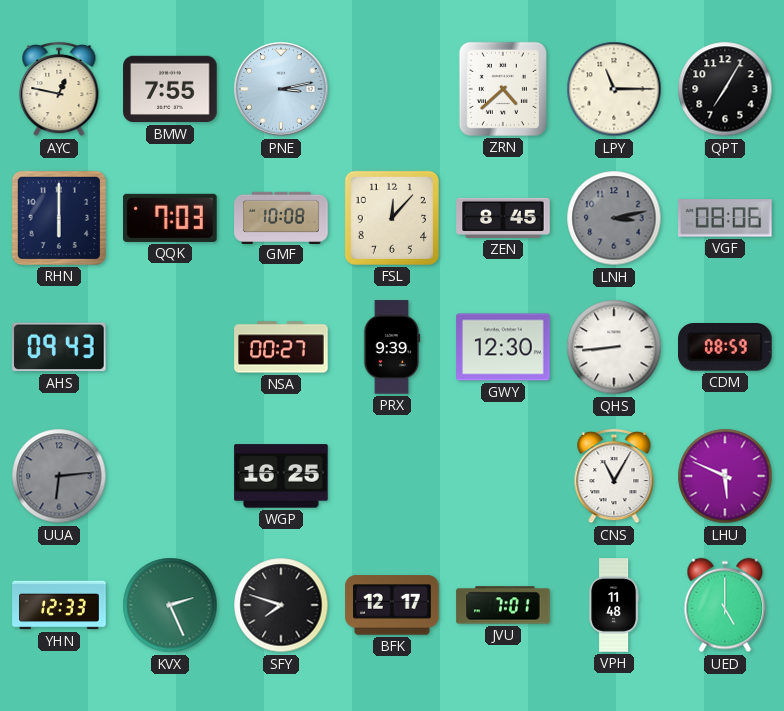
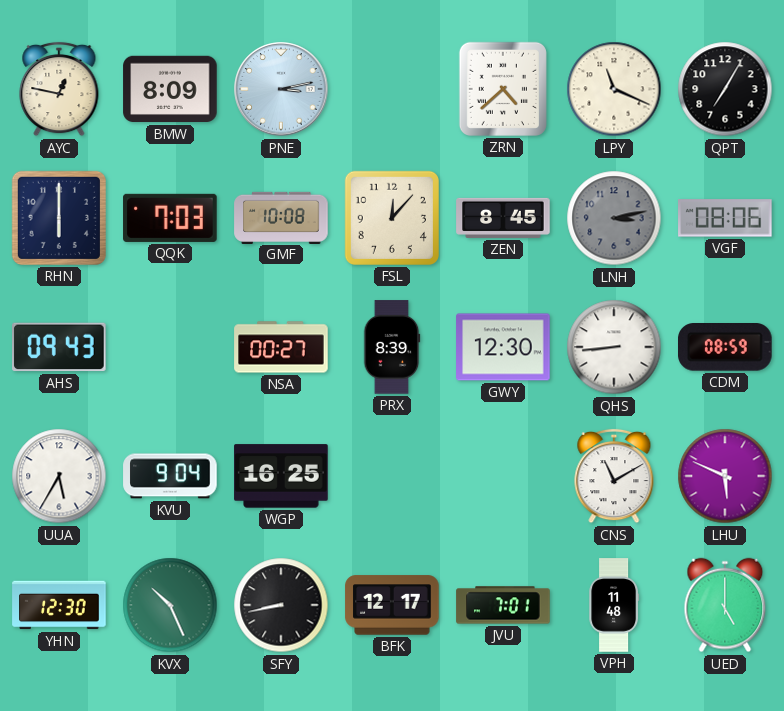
BMW: 7:55 -> 8:09 (170, 89)
LPY: 11:15 -> 11:19 (614, 89)
PRX: 9:39 -> 8:39 (392, 347)
UUA: 6:14 -> 5:35 (59, 476)
UUA dial: grey -> white (59, 476)
KVU: none -> 9:04 (170, 476)
CNS: 11:05 -> 11:10 (614, 476)
YHN: 12:33 -> 12:30 (59, 605)
KVX: 2:26 -> 10:26 (170, 605)
SFY: 7:48 -> 8:43 (281, 605)
